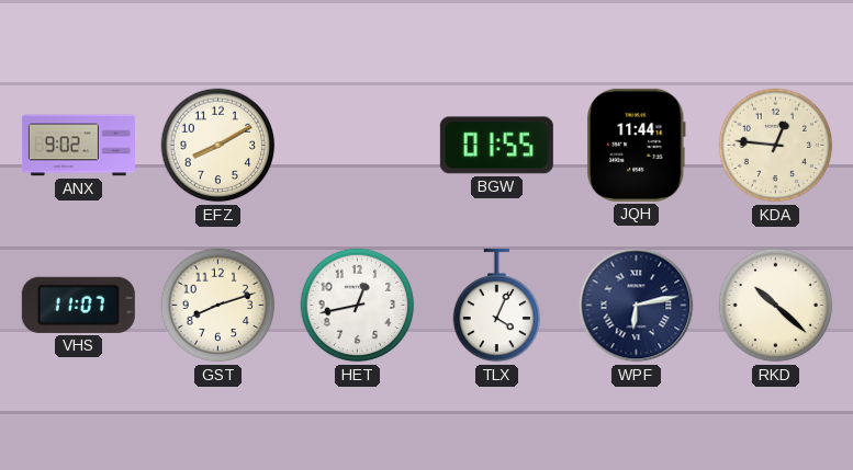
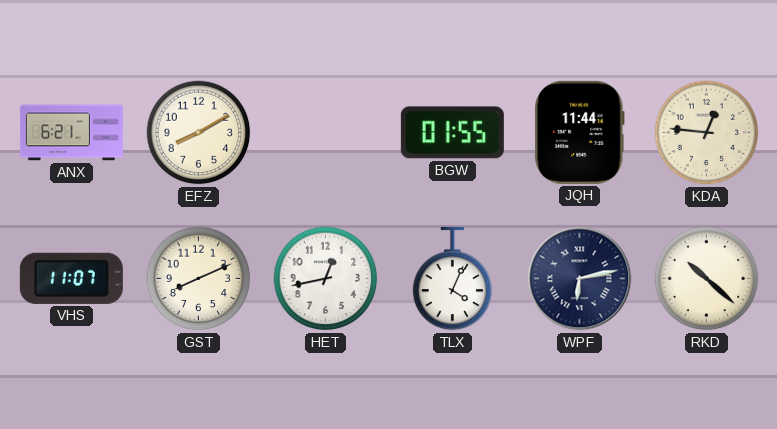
ANX: 9:02 -> 6:21 (71, 133)
GST: 8:12 -> 8:11 (199, 279)
